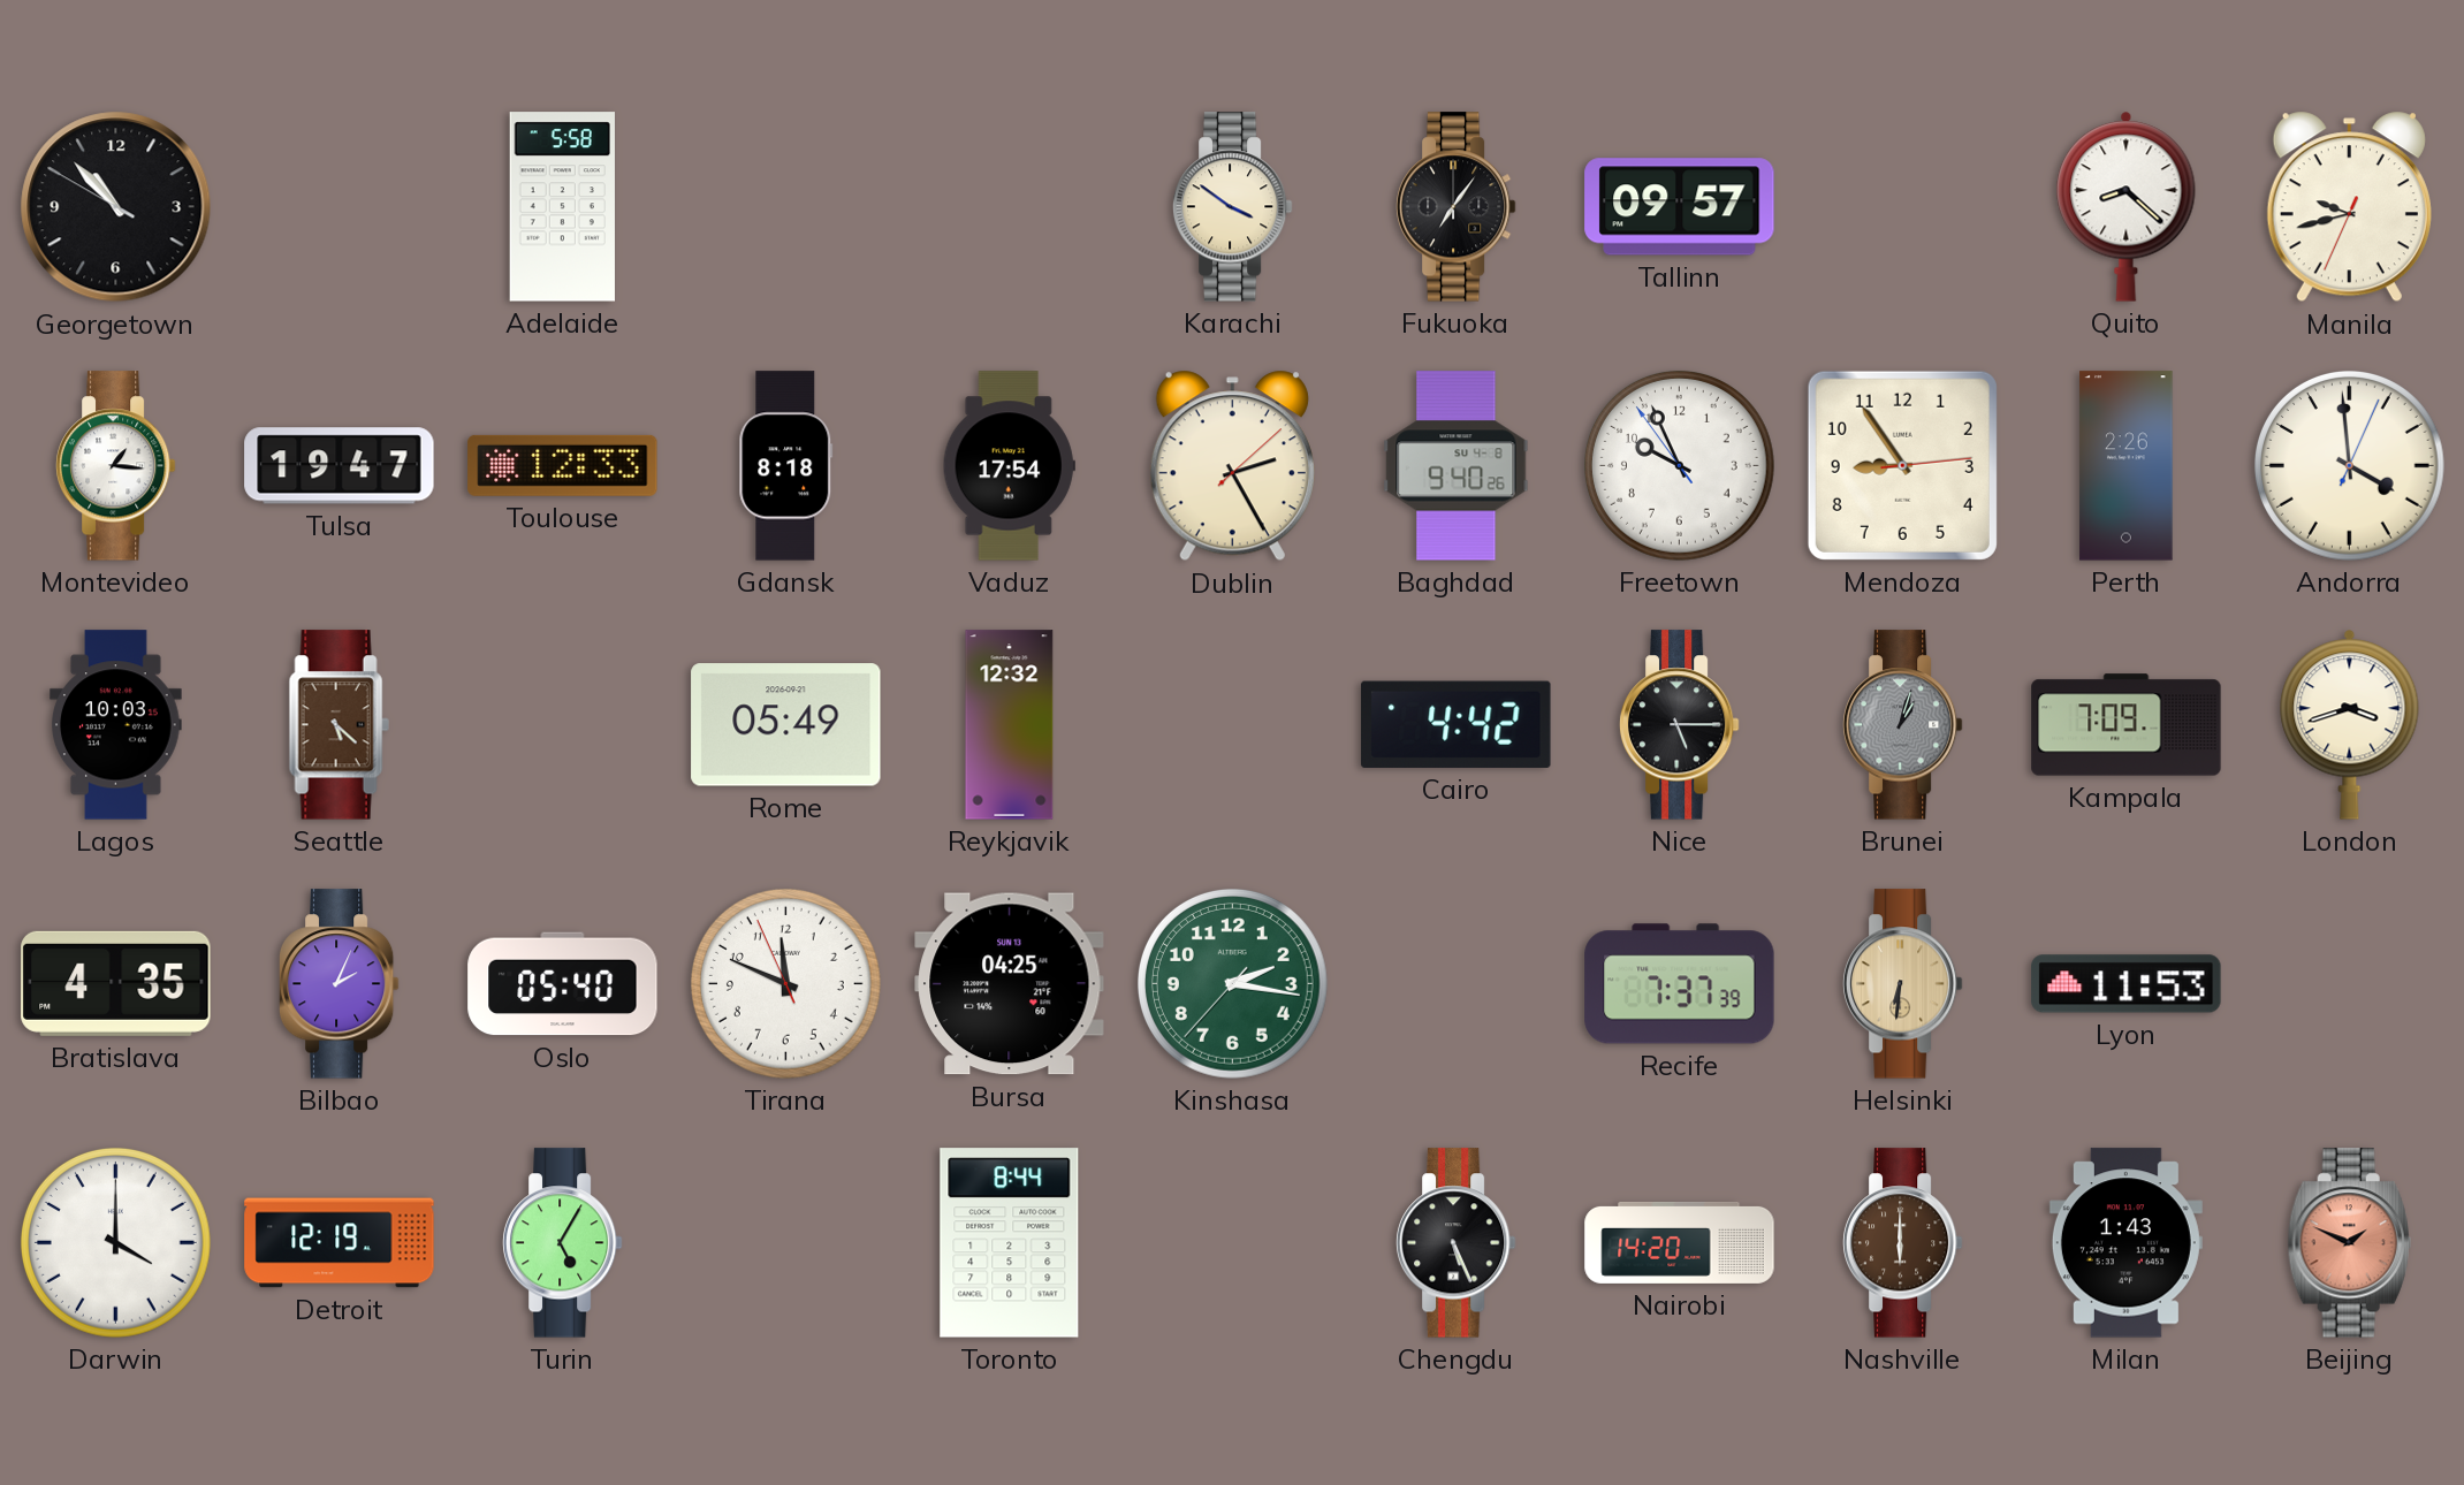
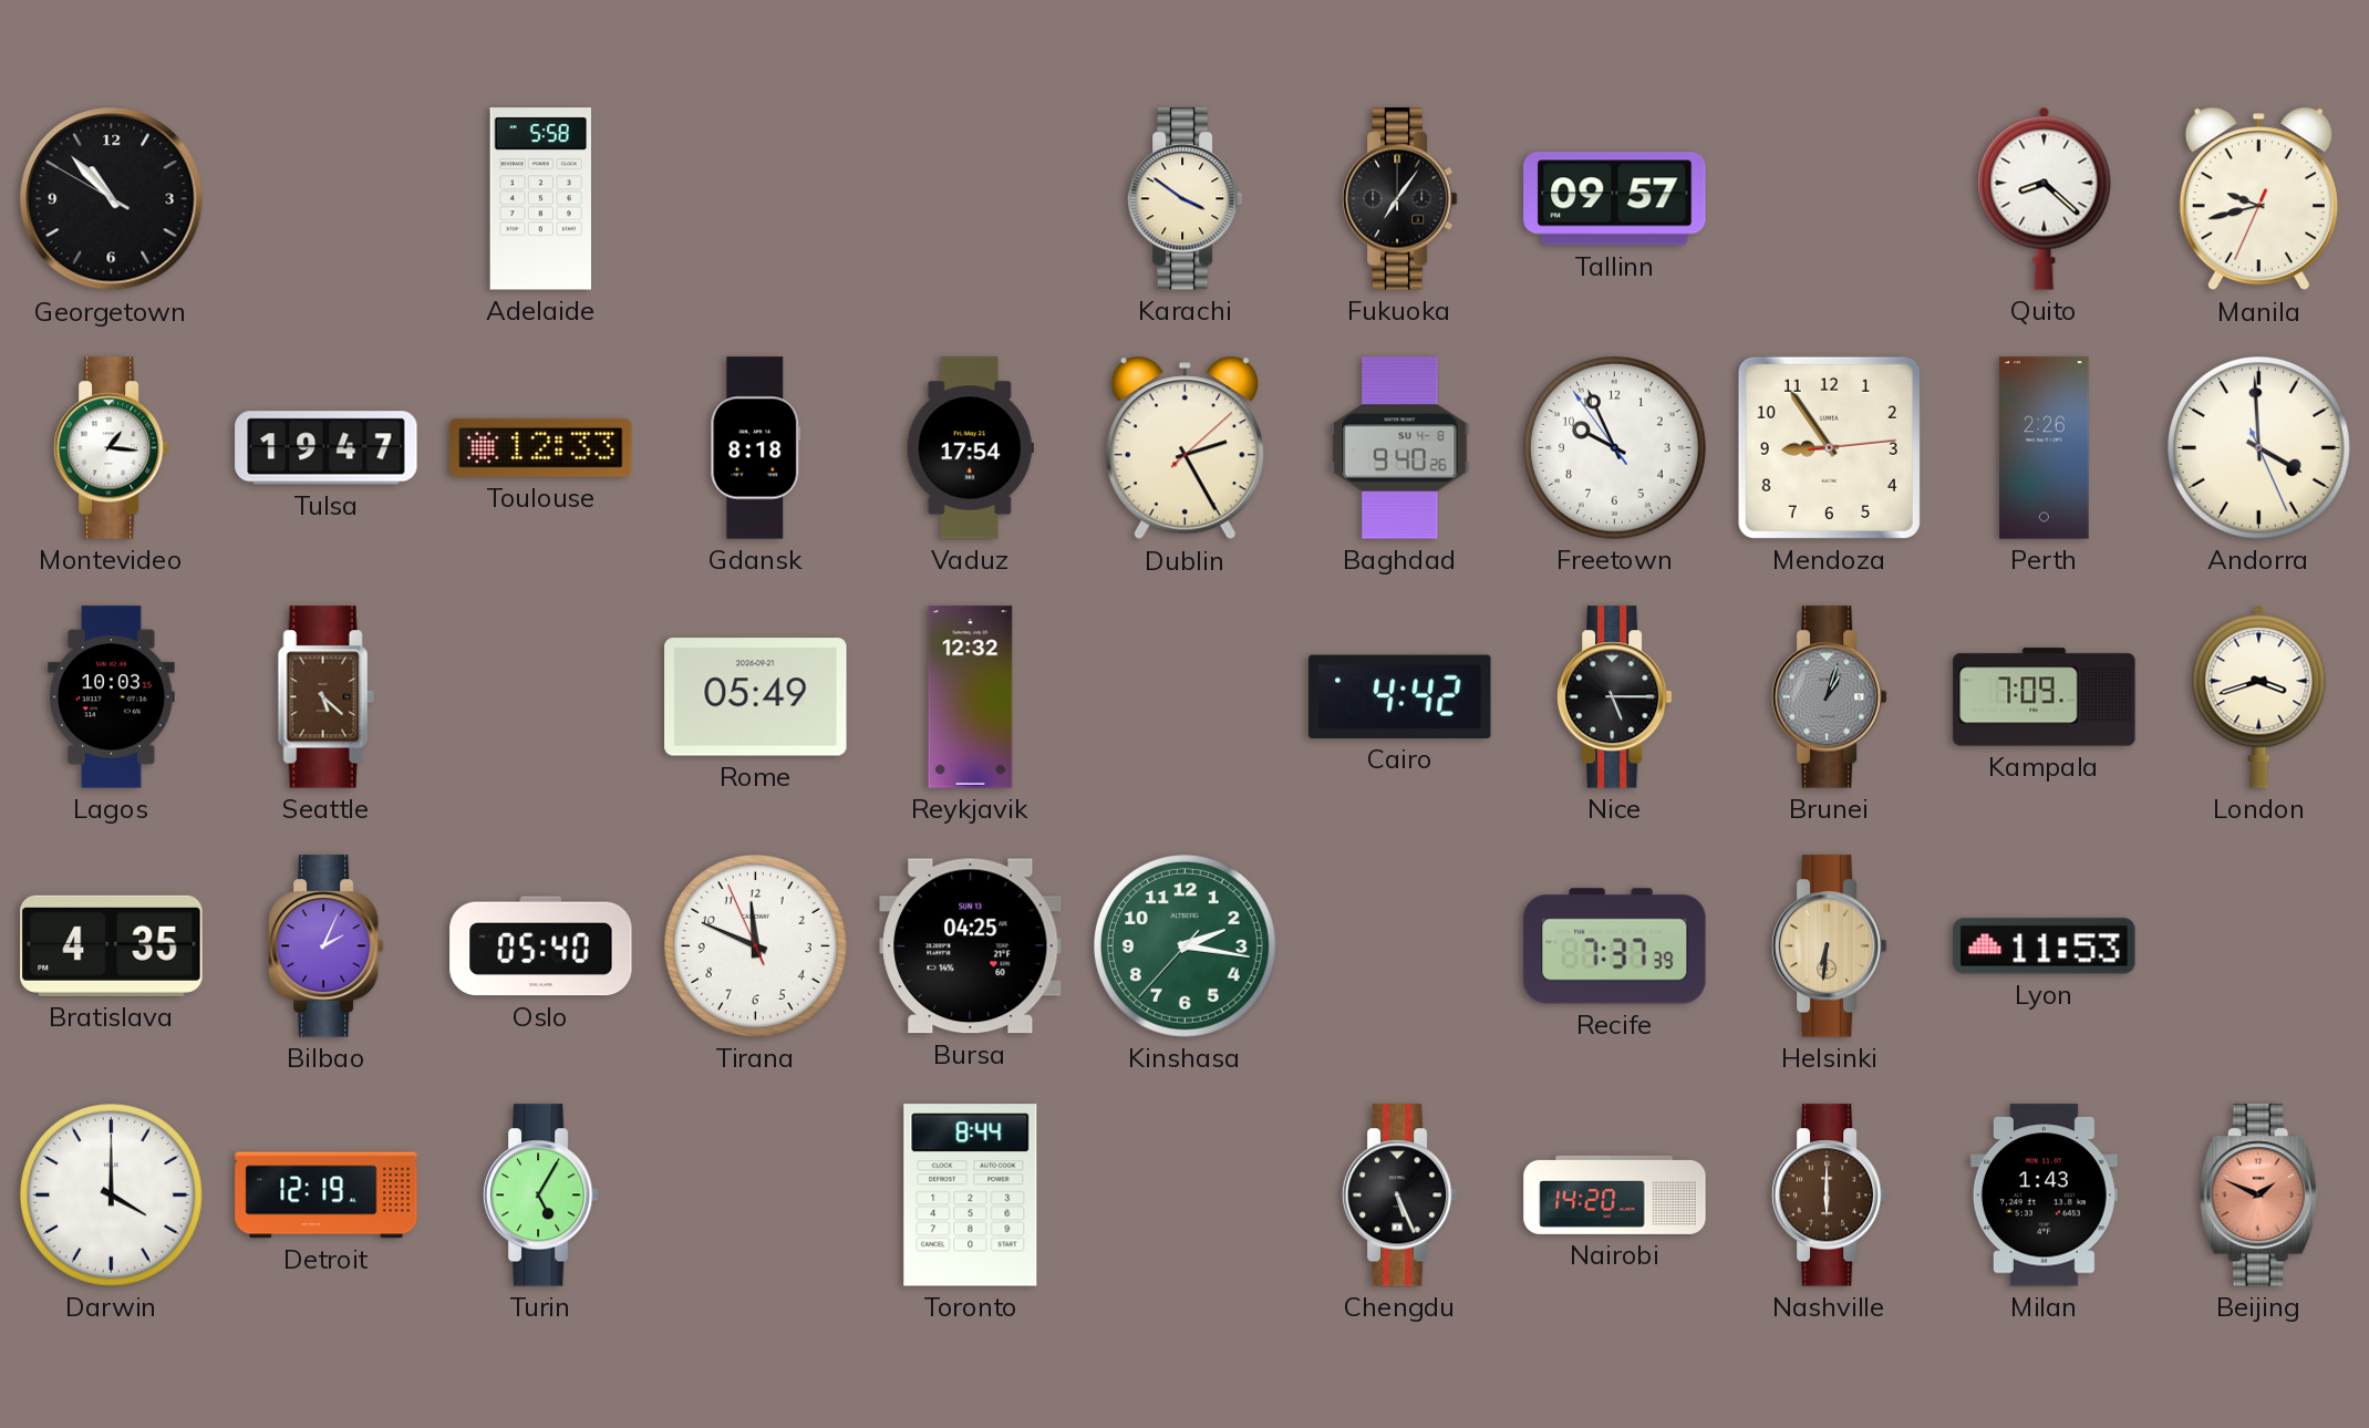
Andorra: 3:59:04 -> 3:59:26 (2258, 447)
